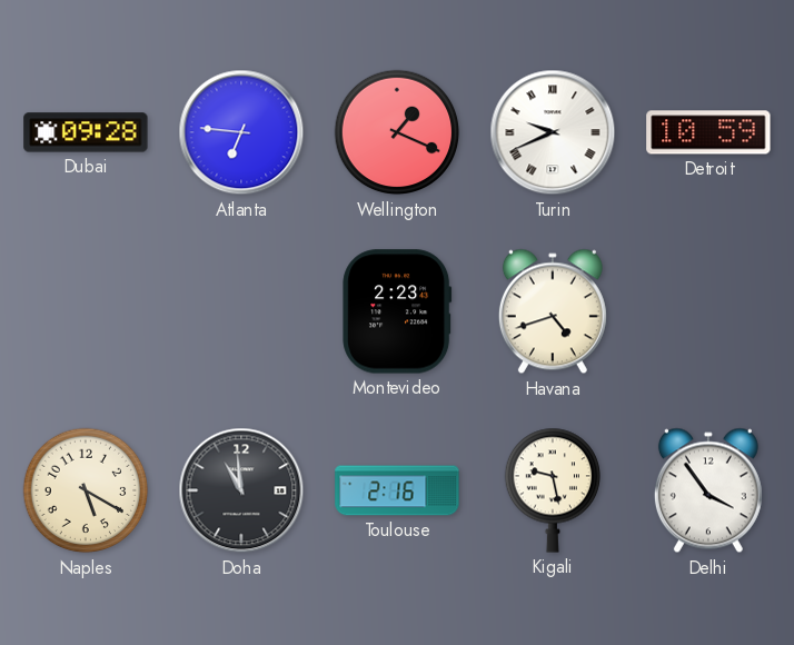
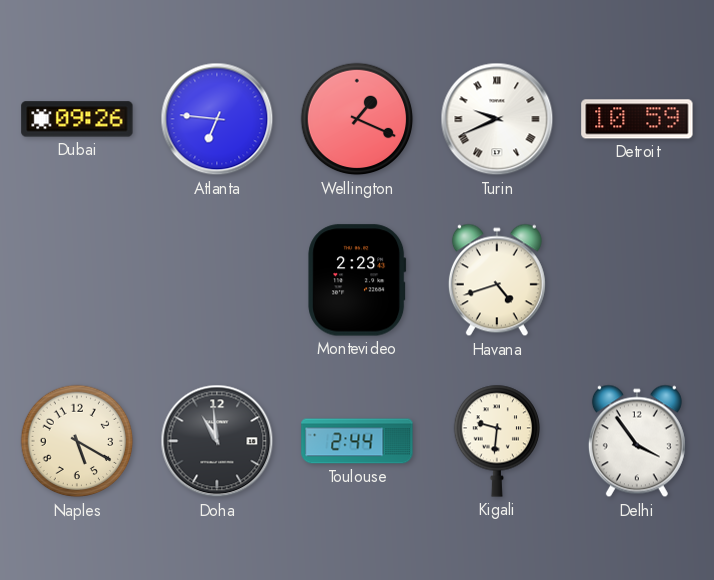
Dubai: 09:28 -> 09:26 (77, 119)
Toulouse: 2:16 -> 2:44 (357, 441)
Kigali: 9:28 -> 9:31 (496, 441)
